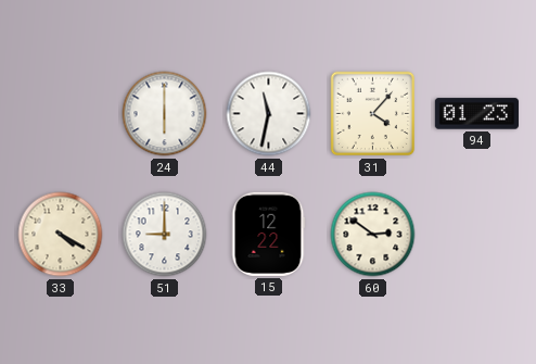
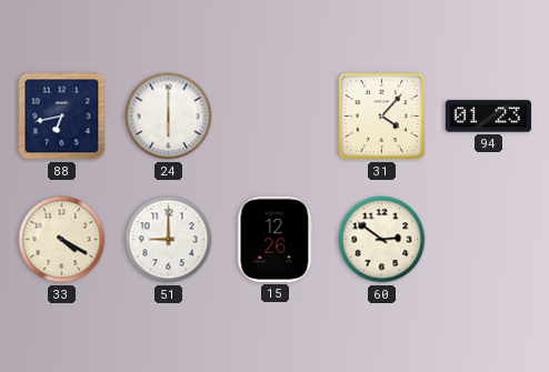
88: none -> 6:43 (62, 117)
44: 11:32 -> none (269, 114)
15: 12:22 -> 12:26 (274, 239)
